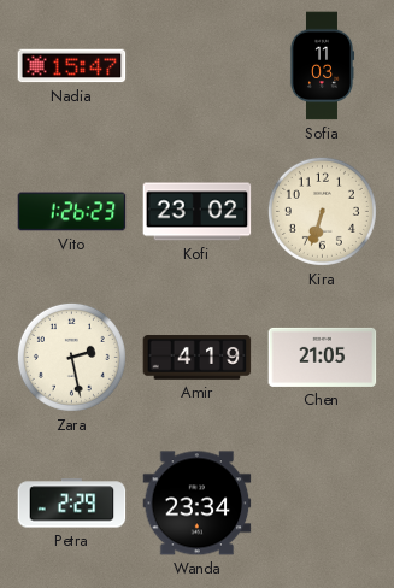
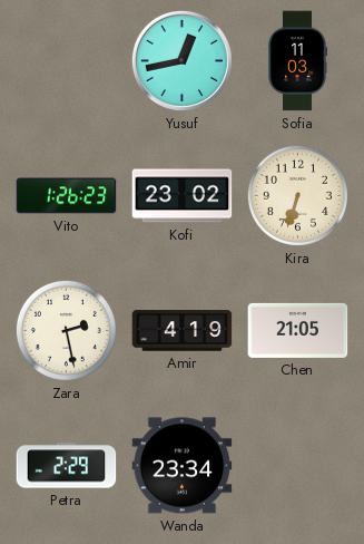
Nadia: 15:47 -> none (72, 66)
Yusuf: none -> 12:43 (181, 60)
